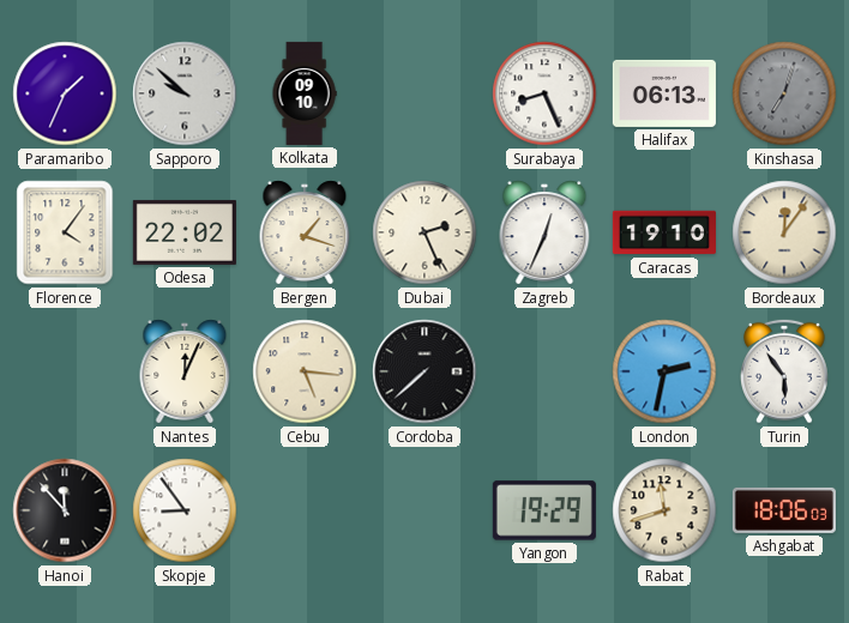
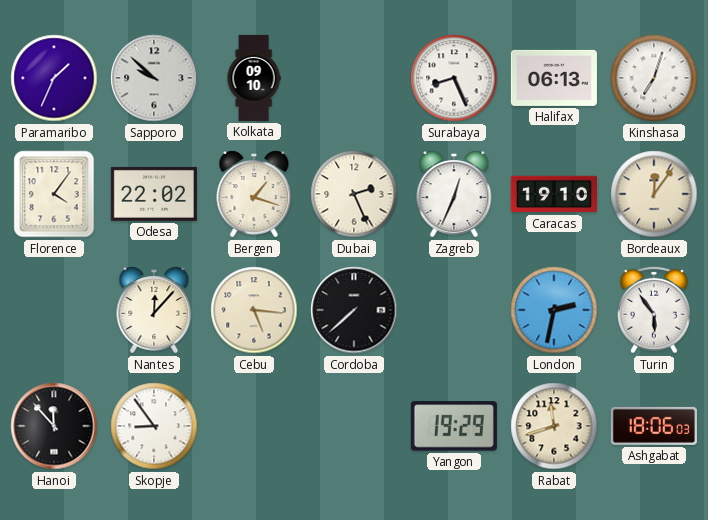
Kinshasa dial: grey -> white (654, 78)
Nantes: 12:04 -> 12:07 (154, 310)
